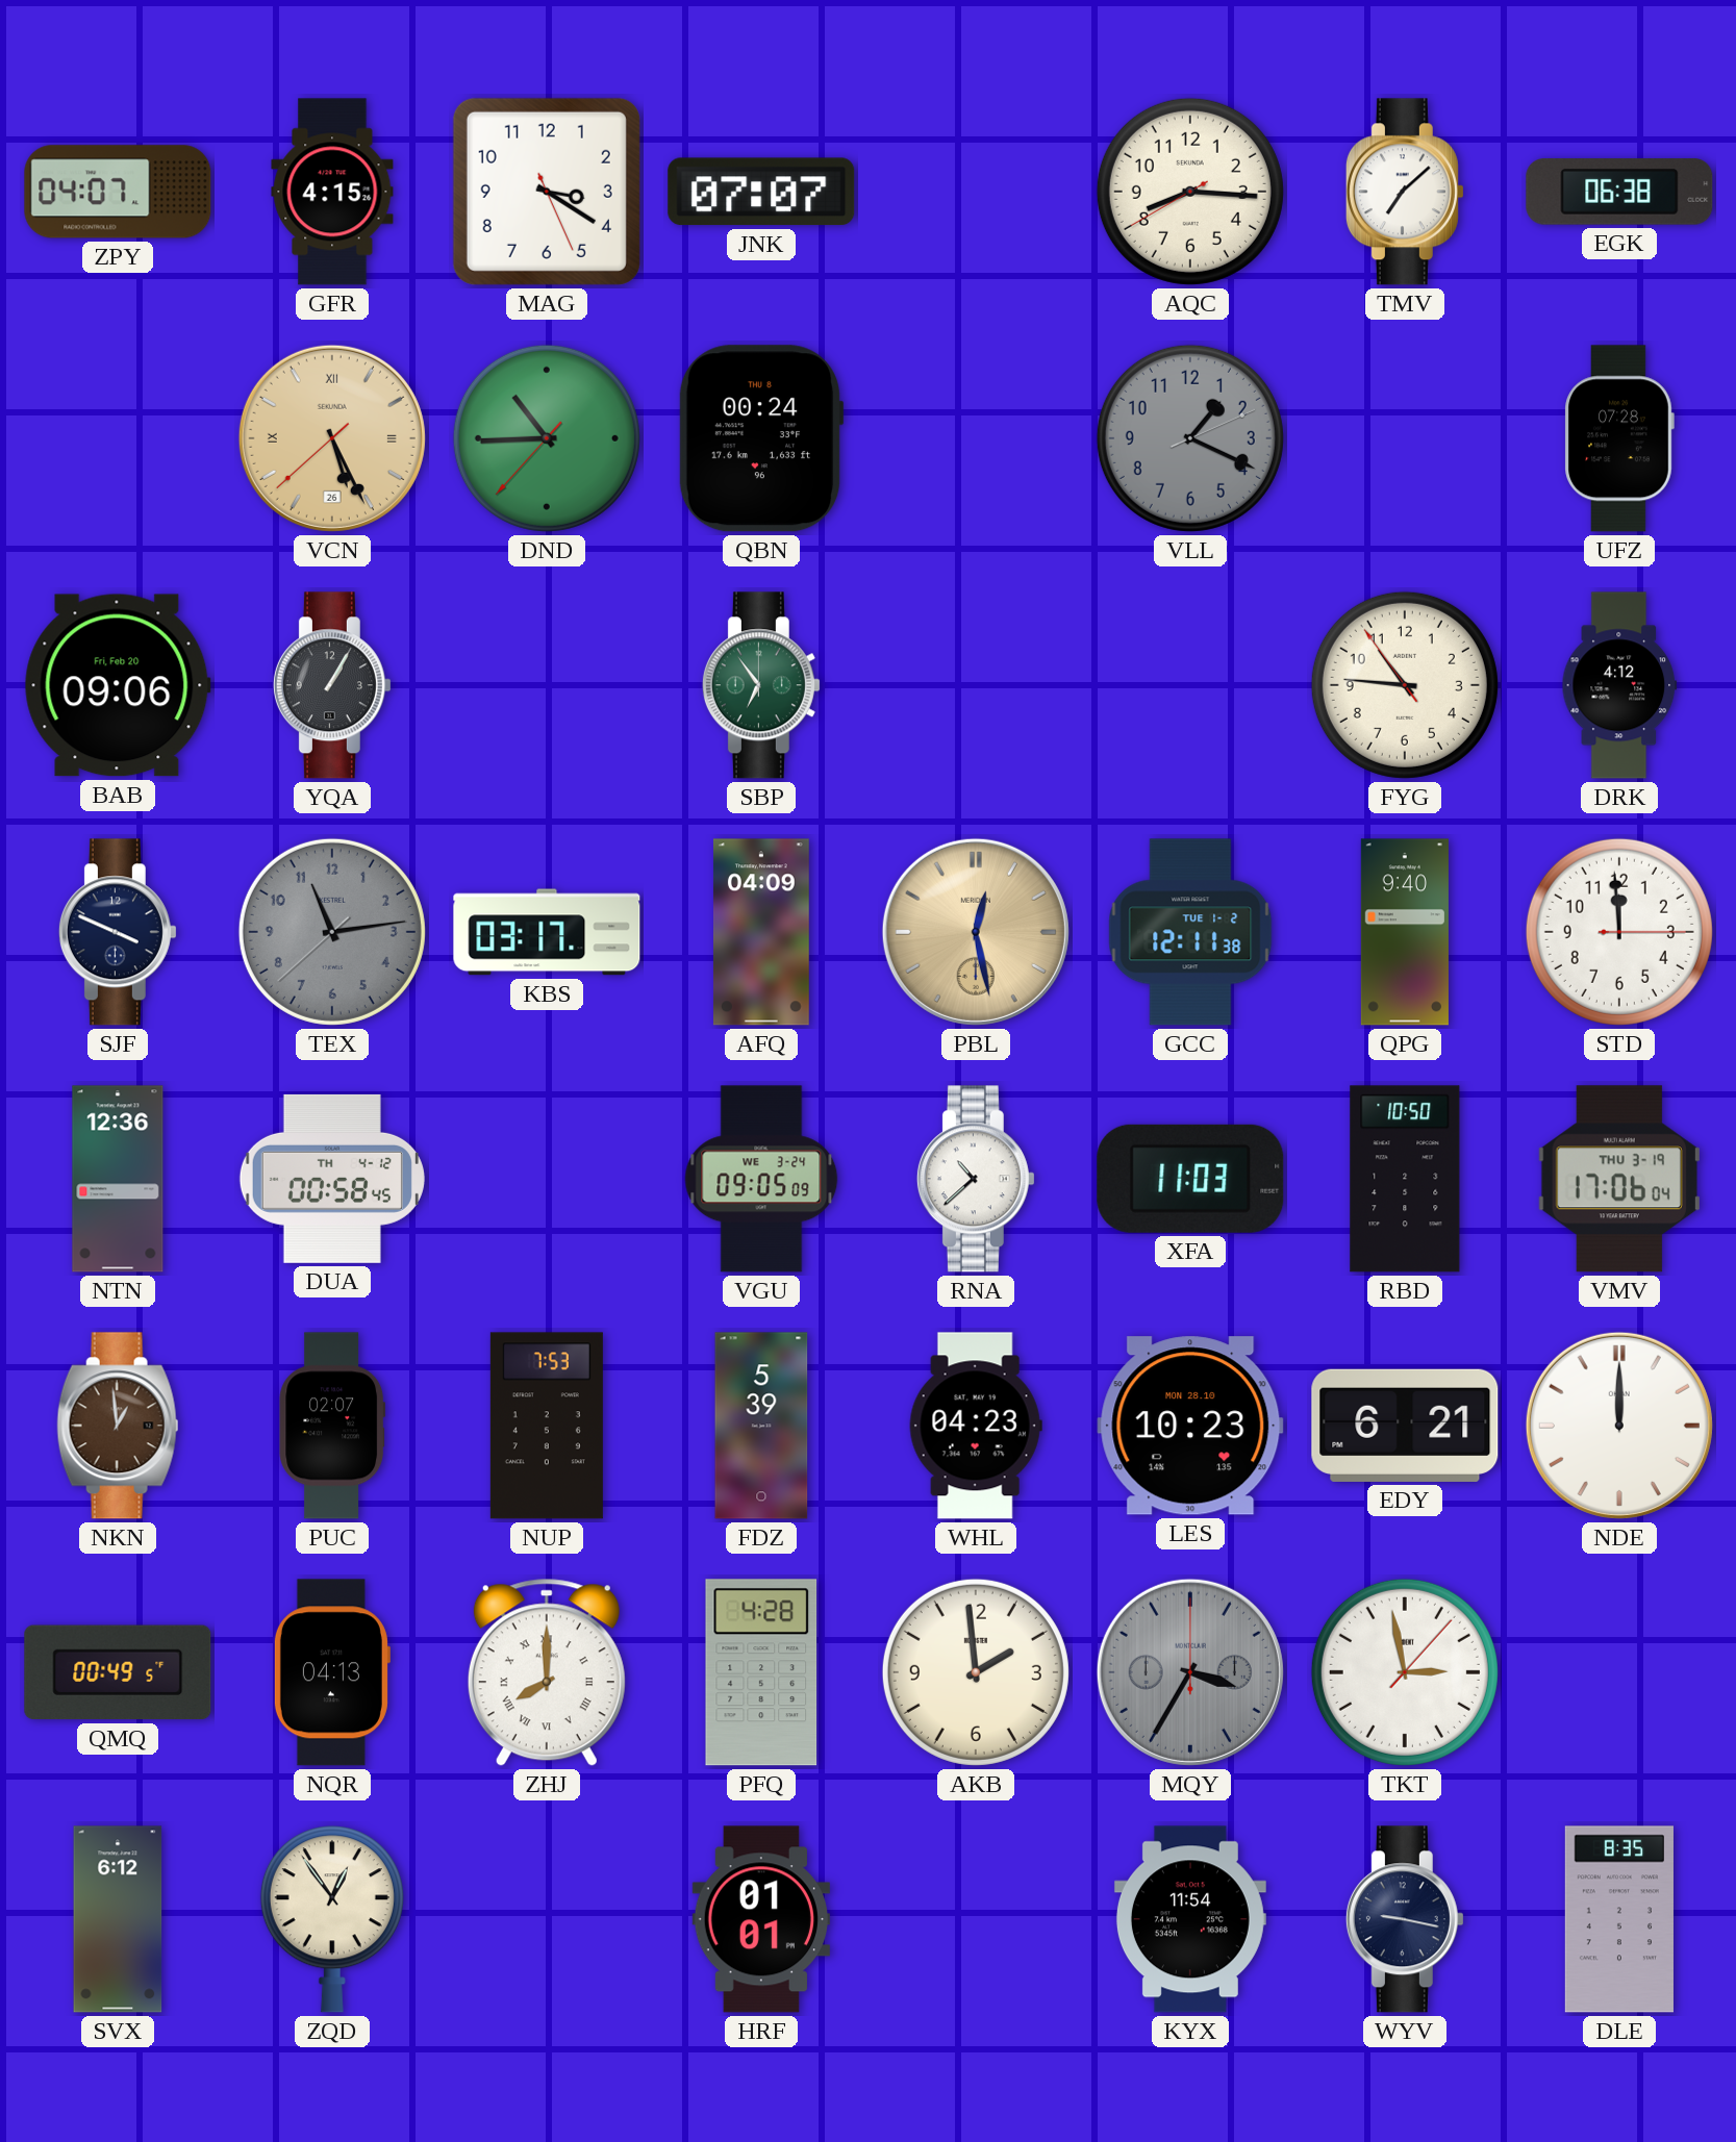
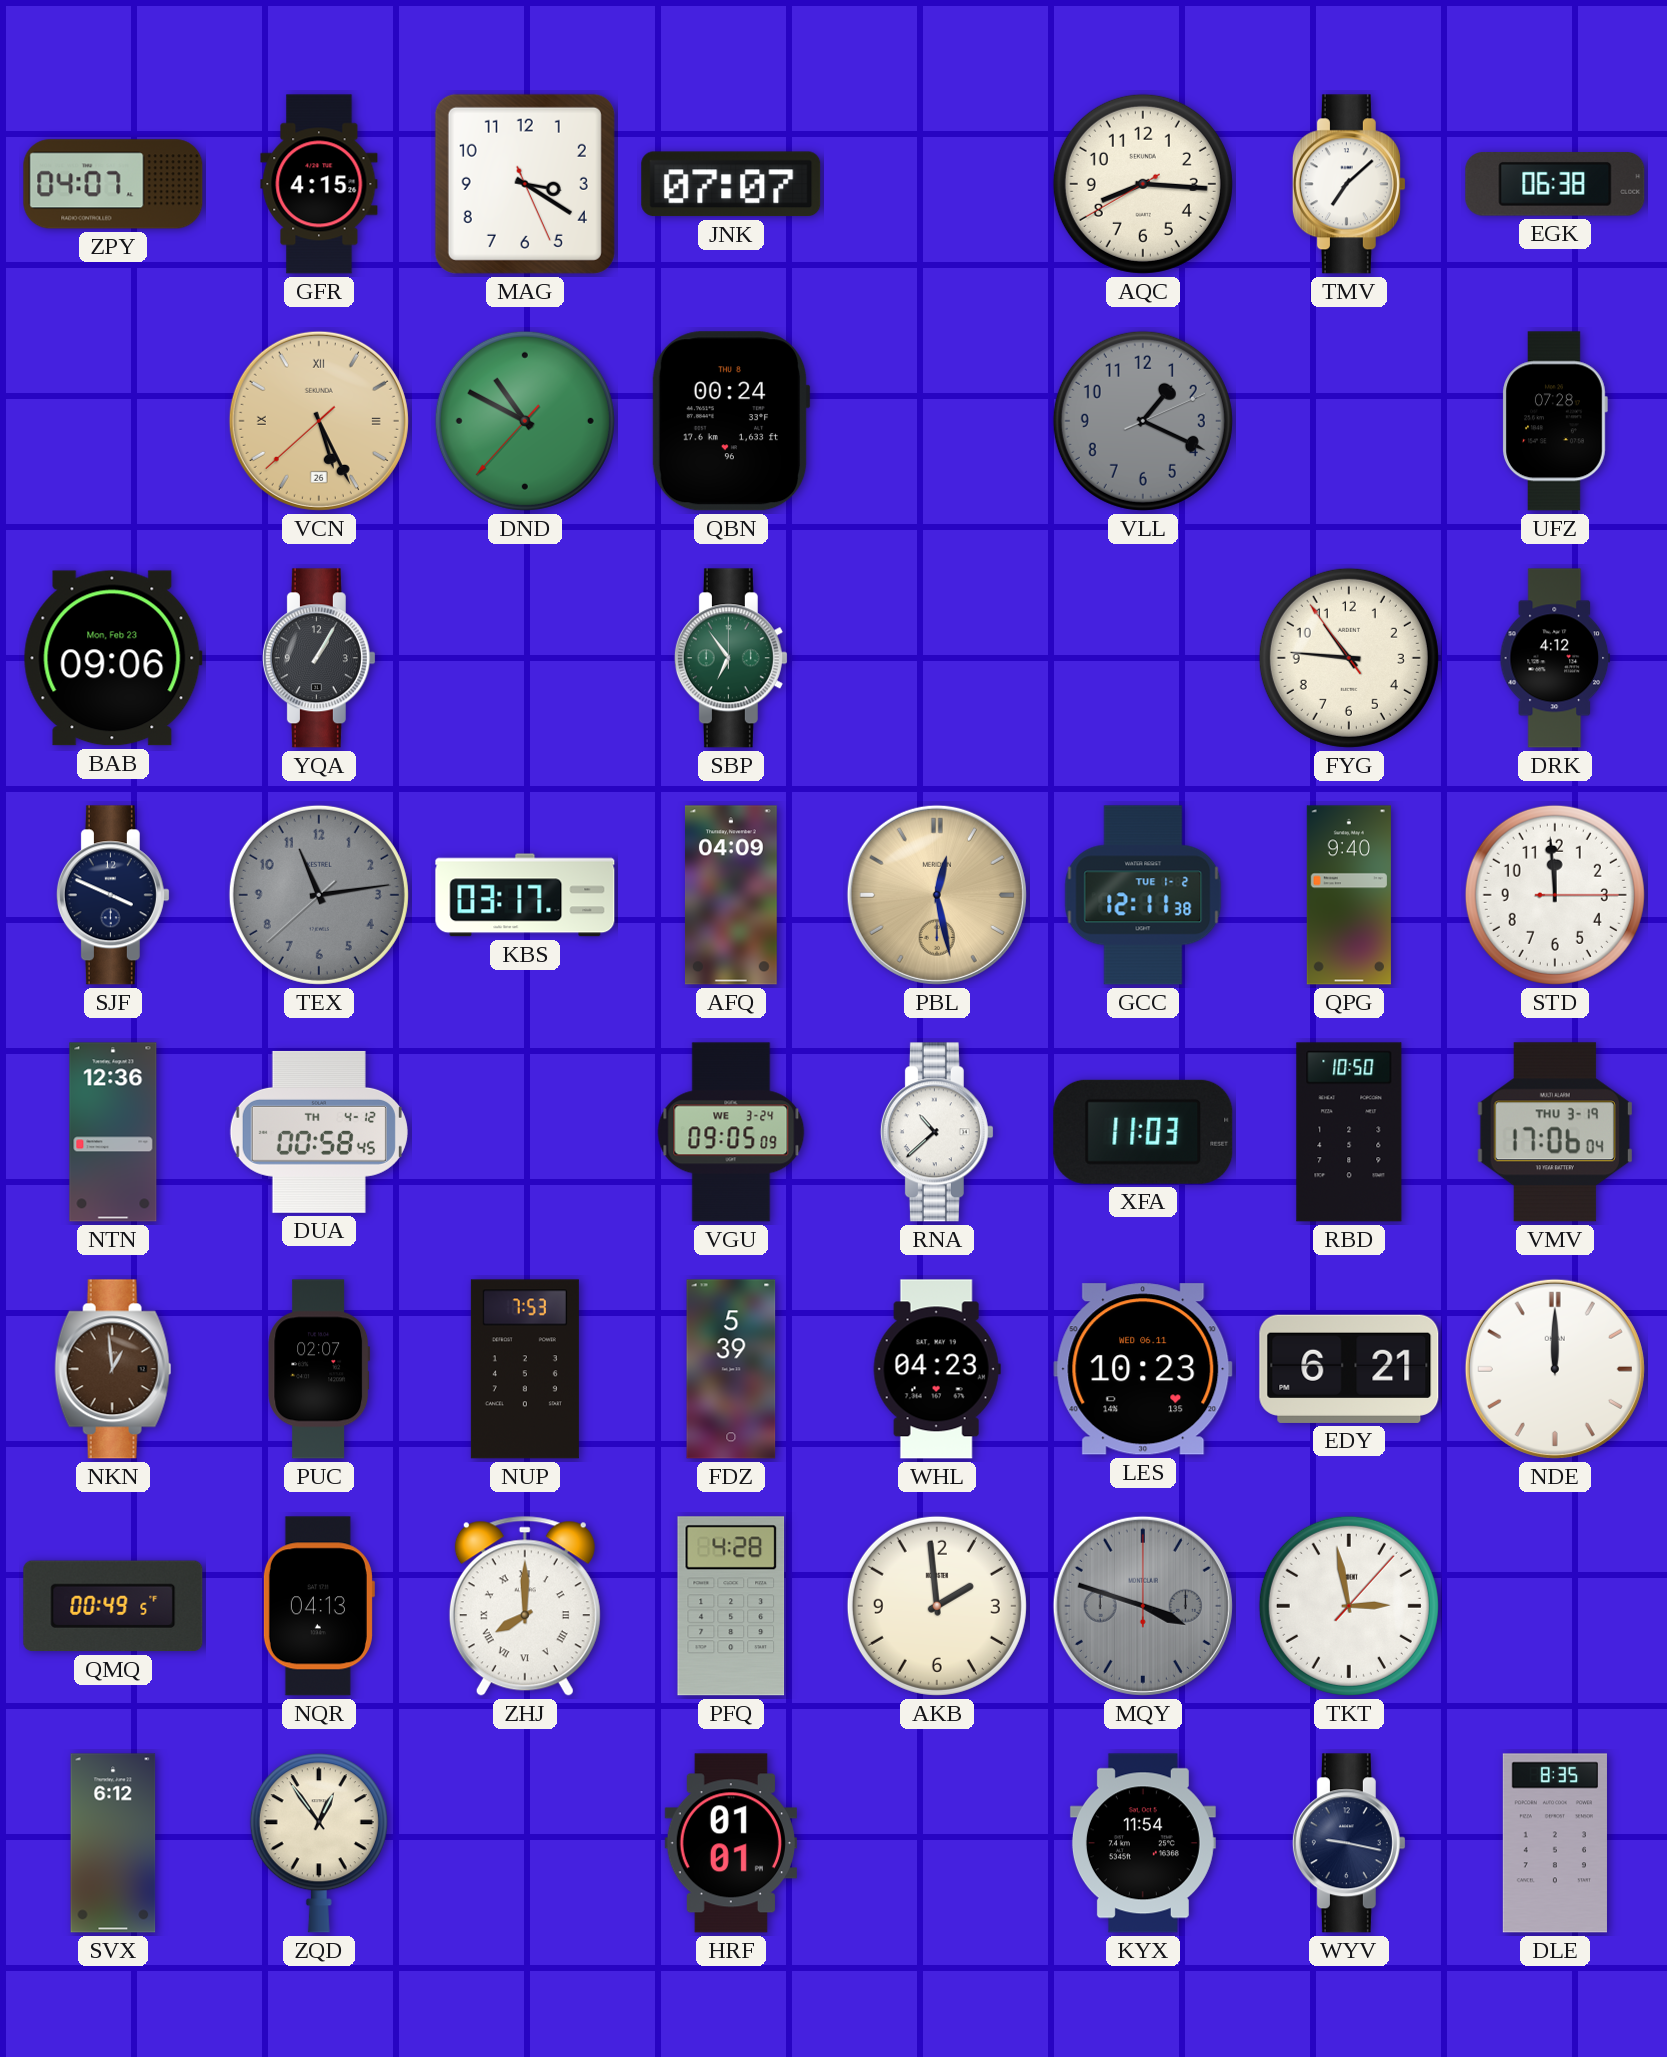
DND: 10:44 -> 10:49 (525, 421)
BAB date: Fri, Feb 20 -> Mon, Feb 23 (113, 658)
LES date: MON 28.10 -> WED 06.11 (1143, 1369)
MQY: 3:35 -> 3:48 (1143, 1606)
